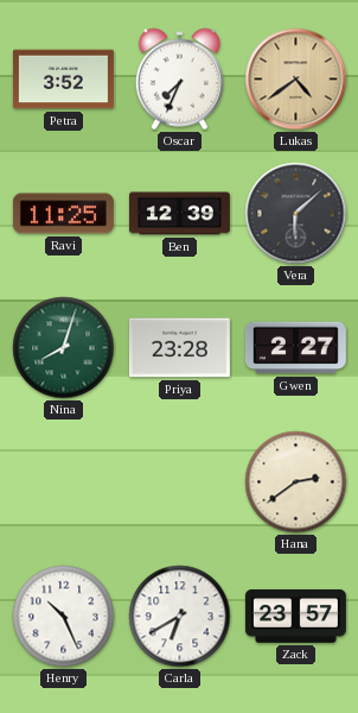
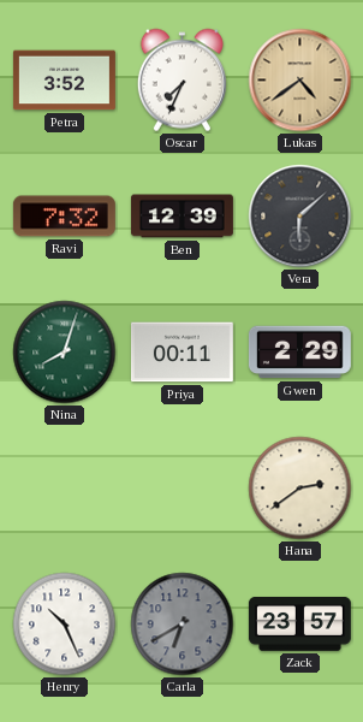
Ravi: 11:25 -> 7:32 (64, 217)
Priya: 23:28 -> 00:11 (181, 353)
Gwen: 2:27 -> 2:29 (299, 353)
Carla dial: white -> grey (183, 625)
